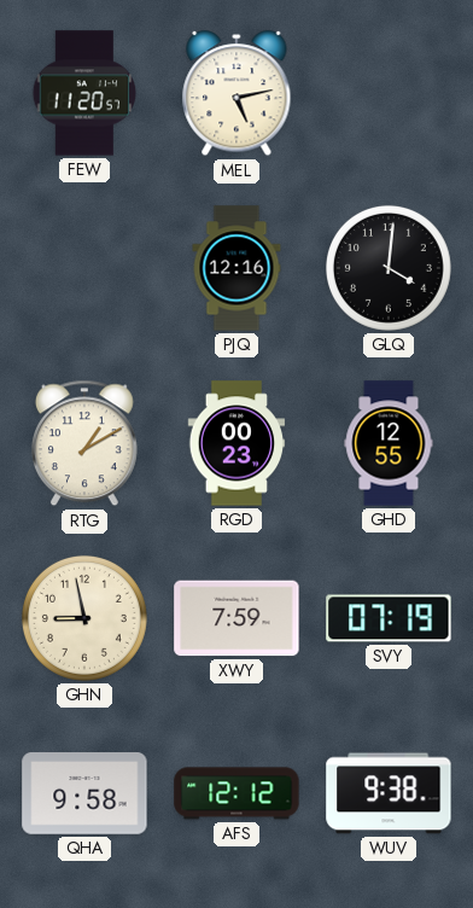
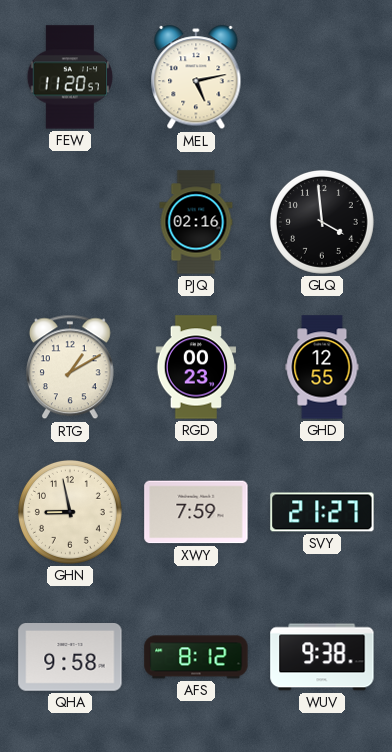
PJQ: 12:16 -> 02:16 (196, 222)
GLQ: 4:01 -> 3:59 (322, 222)
SVY: 07:19 -> 21:27 (322, 512)
AFS: 12:12 -> 8:12 (196, 657)
